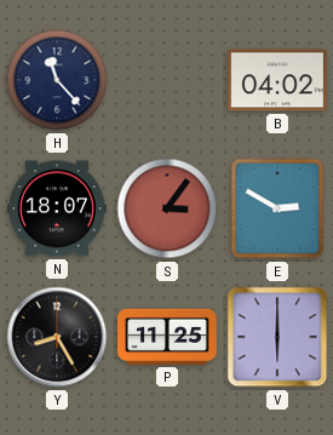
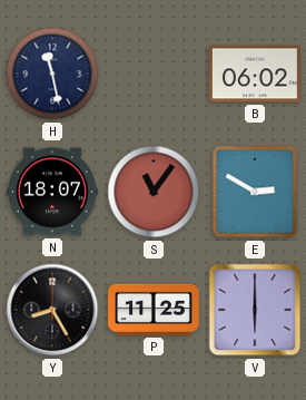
H: 11:23 -> 11:28 (52, 74)
B: 04:02 -> 06:02 (256, 74)
S: 3:06 -> 11:06 (154, 192)
